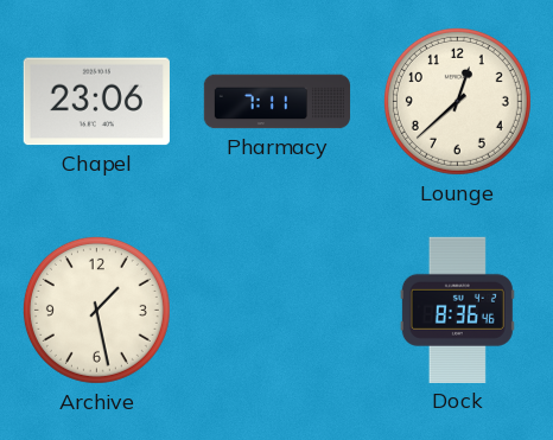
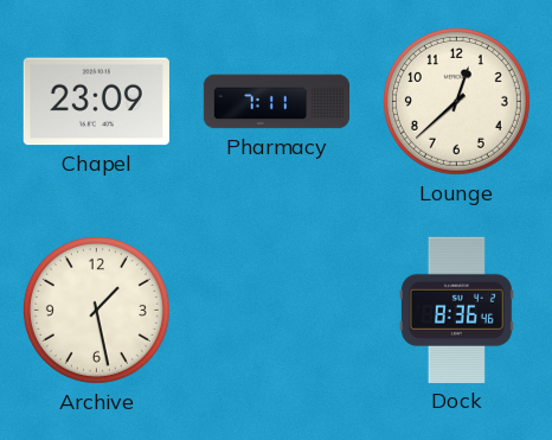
Chapel: 23:06 -> 23:09 (96, 102)
